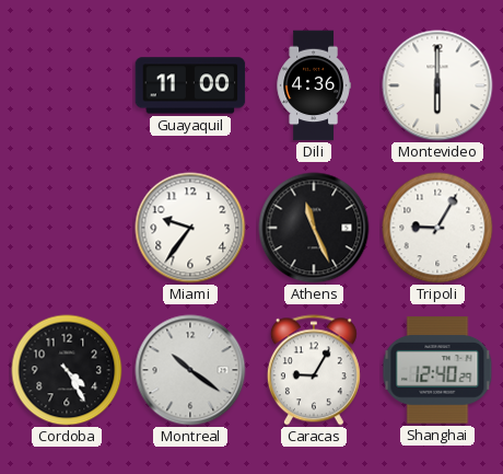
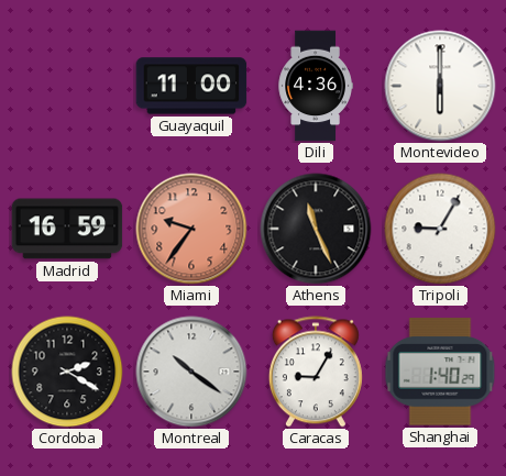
Madrid: none -> 16:59 (67, 229)
Miami dial: white -> salmon (191, 229)
Cordoba: 4:25 -> 2:20 (67, 372)
Shanghai: 12:40 -> 1:40 (440, 372)
